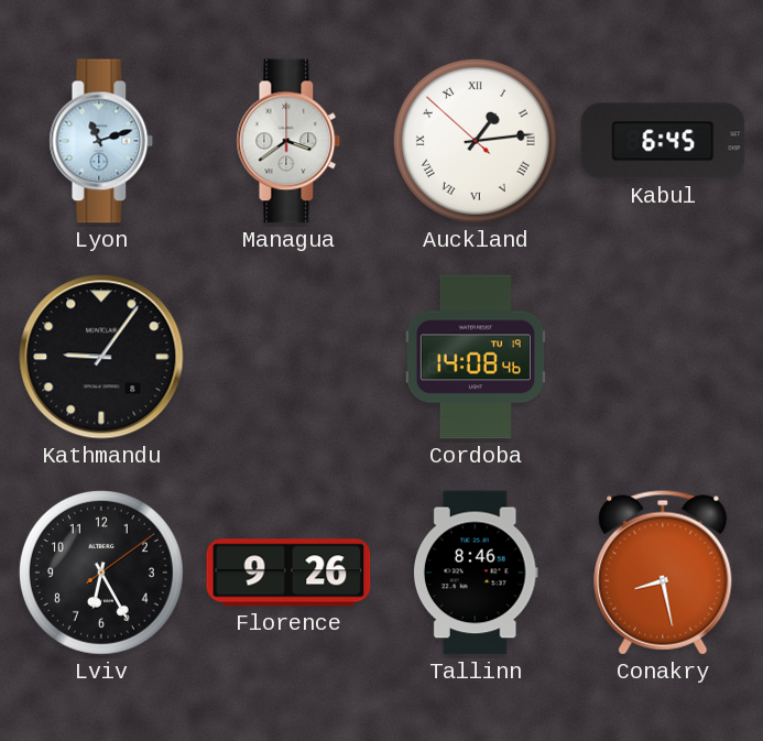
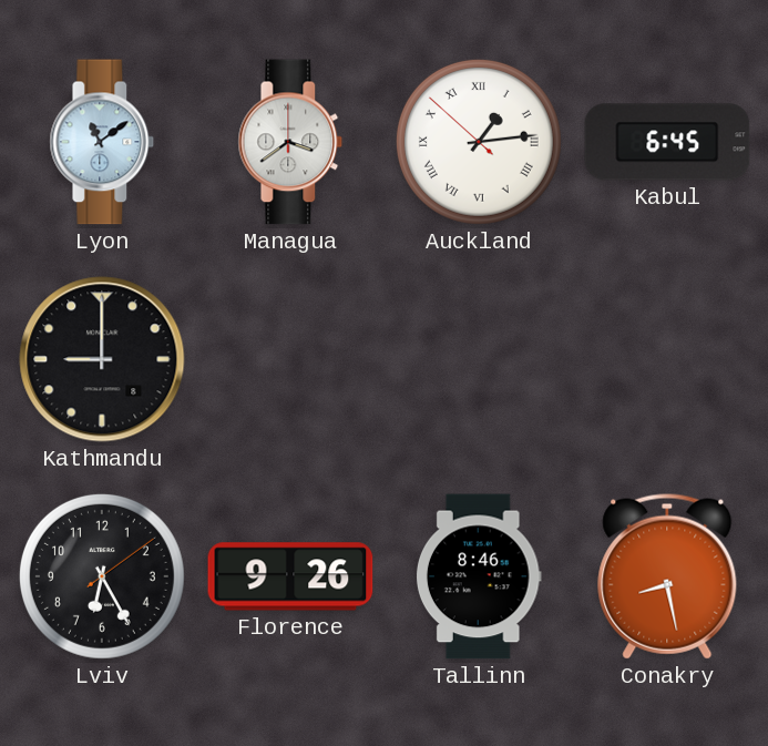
Lyon: 11:12 -> 11:09 (102, 142)
Kathmandu: 9:06 -> 9:00 (102, 359)
Cordoba: 14:08 -> none (476, 357)
